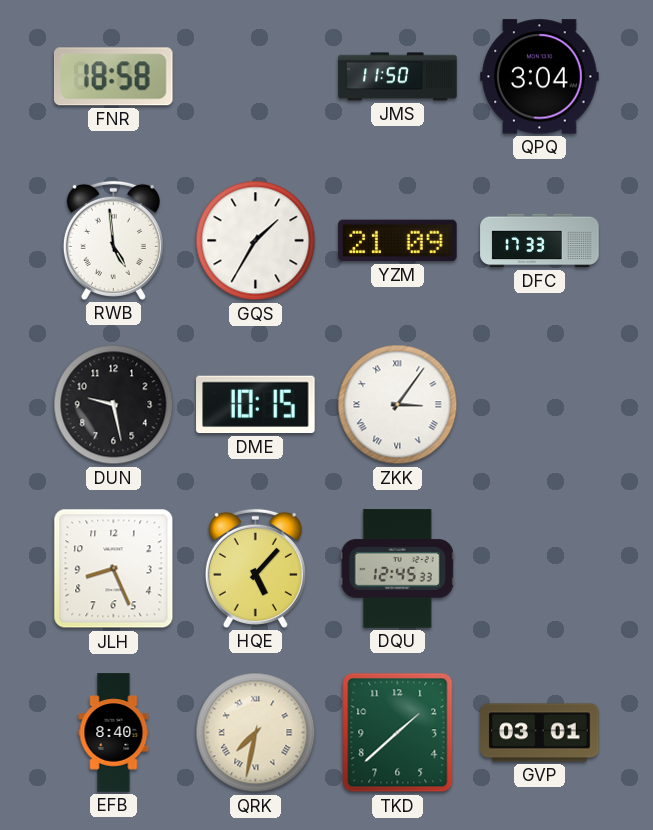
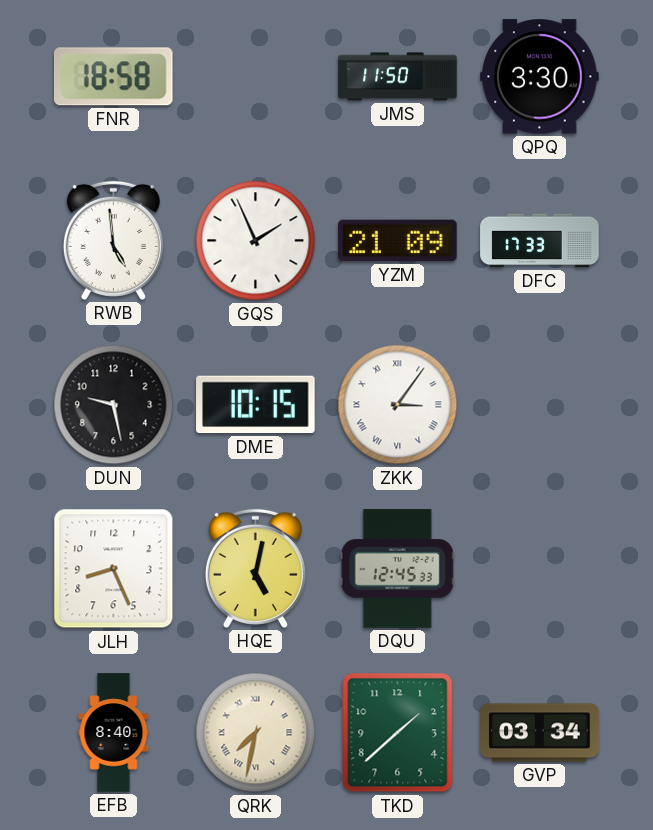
QPQ: 3:04 -> 3:30 (540, 77)
GQS: 1:35 -> 1:56 (256, 241)
HQE: 5:07 -> 5:02 (255, 568)
GVP: 03:01 -> 03:34 (540, 733)
